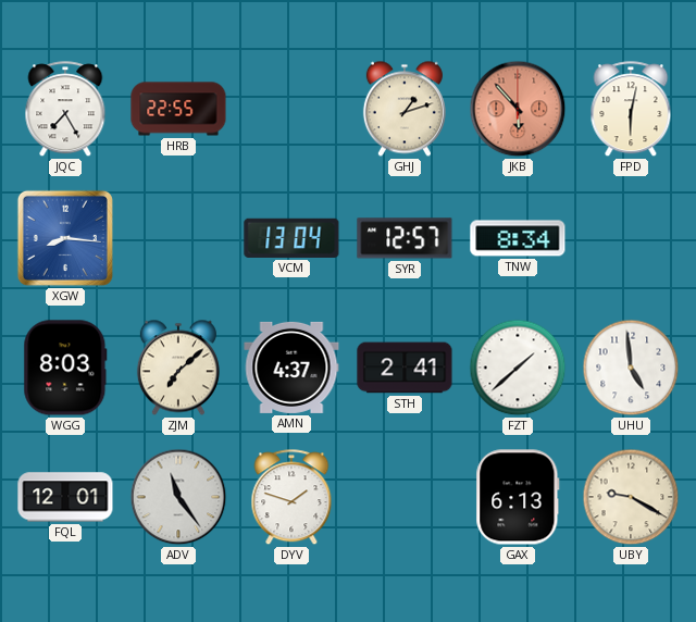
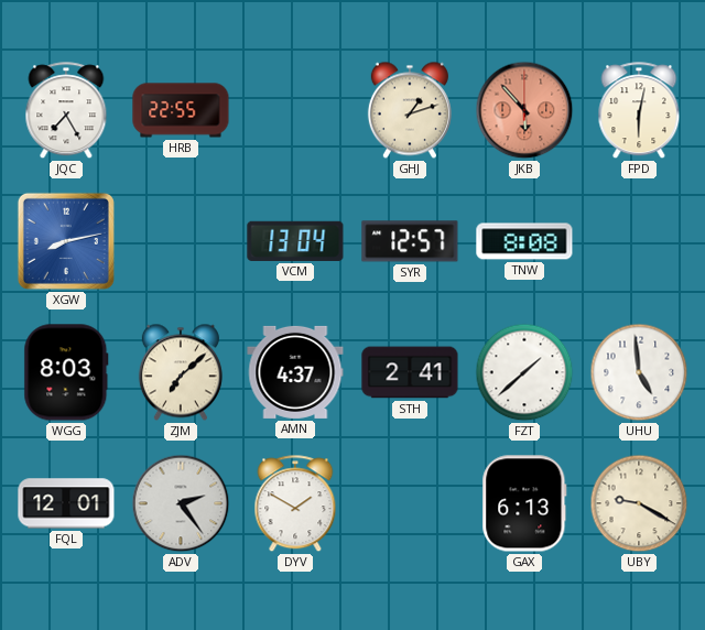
XGW: 8:16 -> 8:13 (66, 241)
TNW: 8:34 -> 8:08 (524, 241)
ADV: 11:24 -> 2:24 (181, 503)
DYV: 1:48 -> 1:50 (295, 504)
